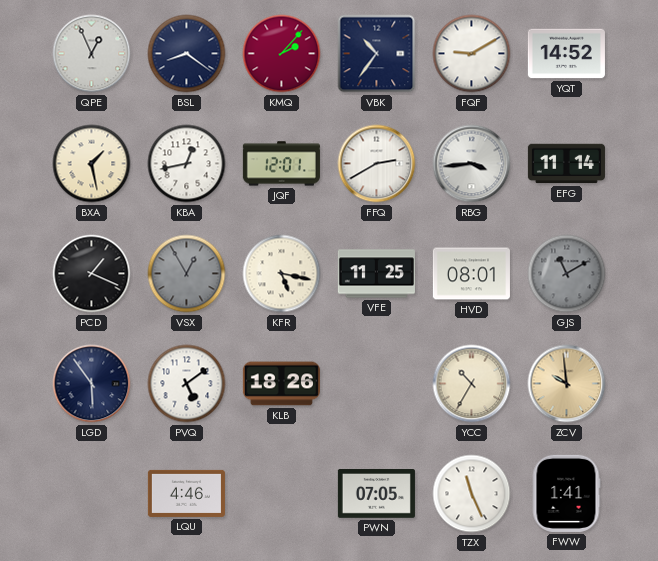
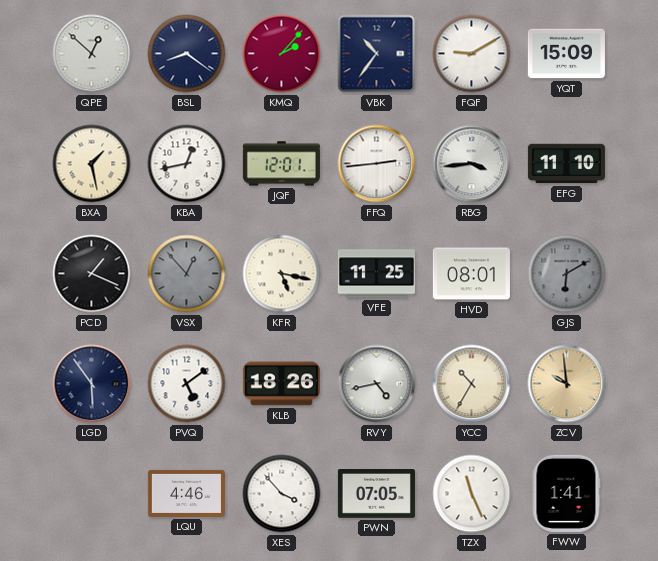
QPE: 12:56 -> 12:52 (92, 54)
YQT: 14:52 -> 15:09 (566, 54)
FFQ: 2:40 -> 2:44 (377, 164)
EFG: 11:14 -> 11:10 (566, 164)
VSX: 12:55 -> 12:53 (187, 274)
GJS: 11:10 -> 6:10 (567, 274)
RVY: none -> 4:43 (377, 384)
XES: none -> 3:53 (282, 494)
